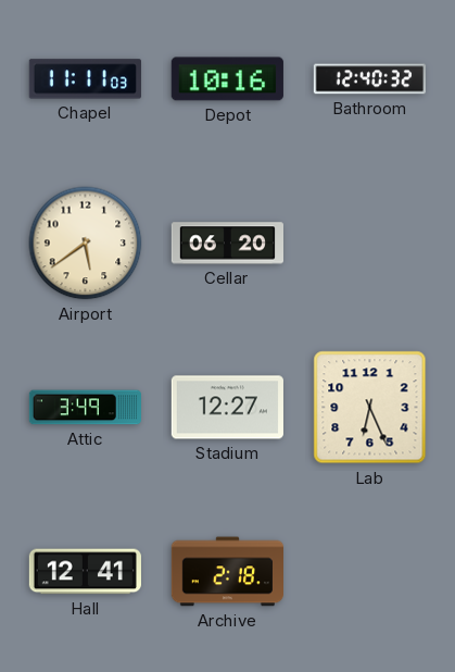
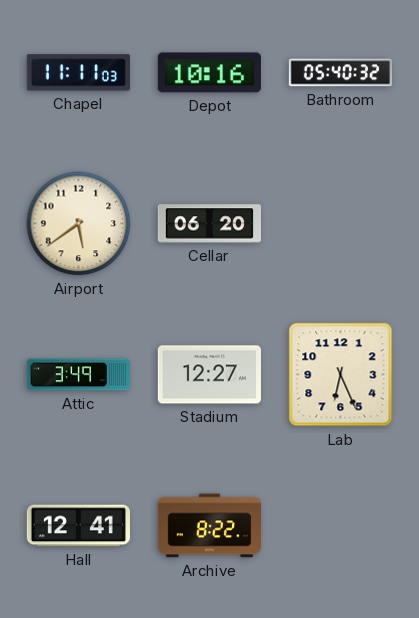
Bathroom: 12:40 -> 05:40 (340, 73)
Archive: 2:18 -> 8:22 (209, 526)
